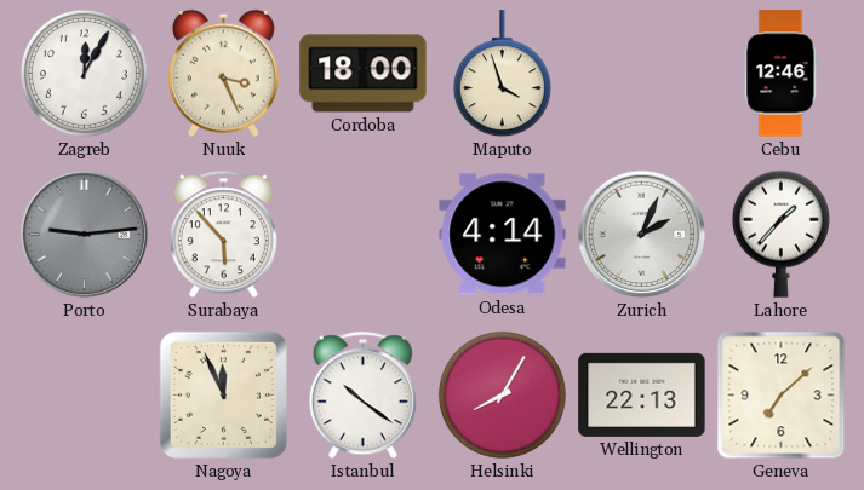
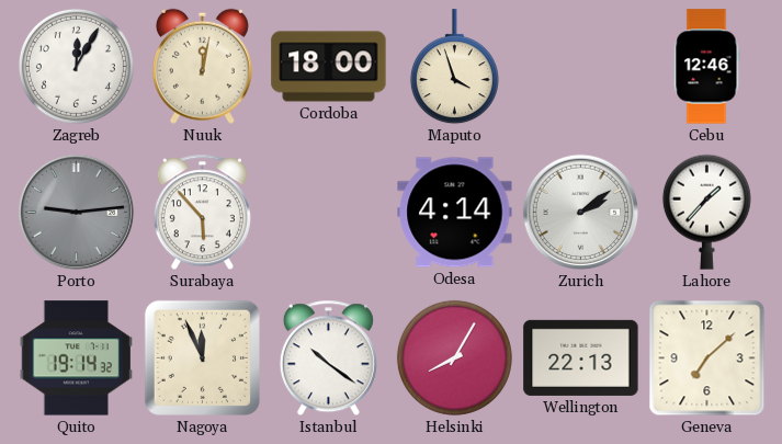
Nuuk: 3:26 -> 12:02 (202, 66)
Zurich: 2:04 -> 2:09 (581, 213)
Quito: none -> 19:14 (77, 358)
